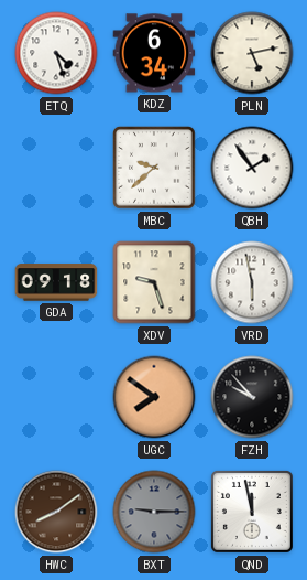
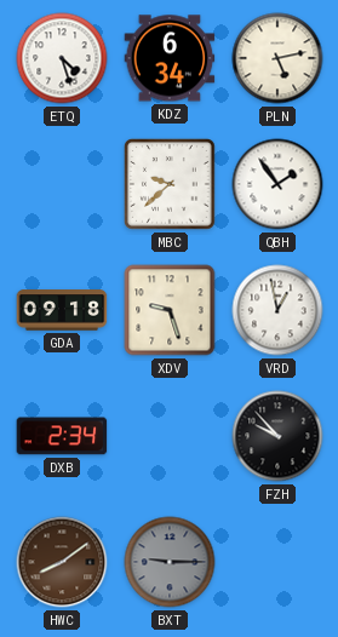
VRD: 5:58 -> 12:58 (277, 310)
DXB: none -> 2:34 (62, 436)
UGC: 7:51 -> none (154, 397)
QND: 11:58 -> none (252, 512)
